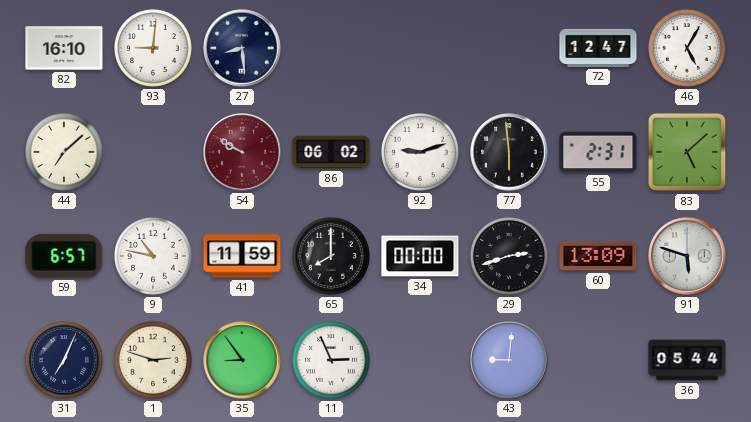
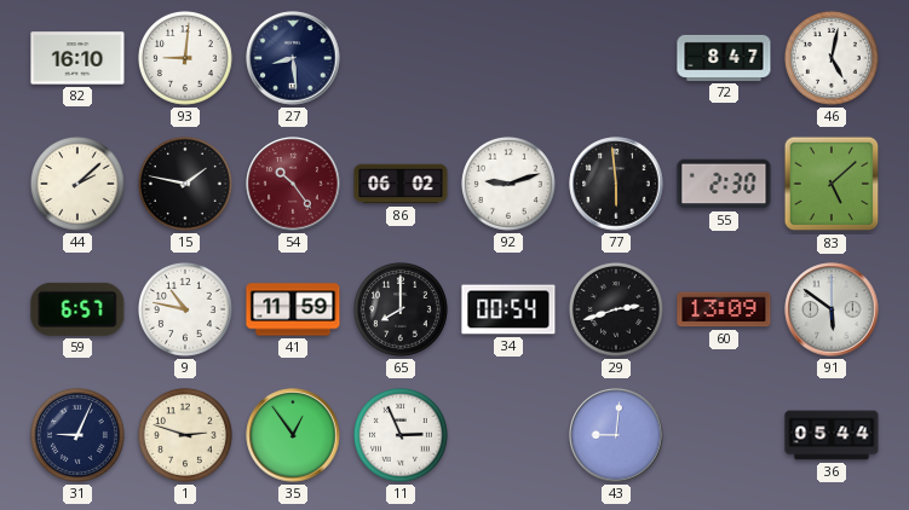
72: 12:47 -> 8:47 (724, 58)
46: 5:05 -> 5:02 (832, 58)
44: 7:08 -> 2:08 (77, 184)
15: none -> 1:47 (185, 184)
54: 9:50 -> 10:24 (293, 184)
55: 2:31 -> 2:30 (724, 184)
34: 00:00 -> 00:54 (508, 309)
91: 5:48 -> 5:51 (832, 309)
31: 7:04 -> 9:04 (77, 435)
35: 8:54 -> 12:54 (293, 435)
